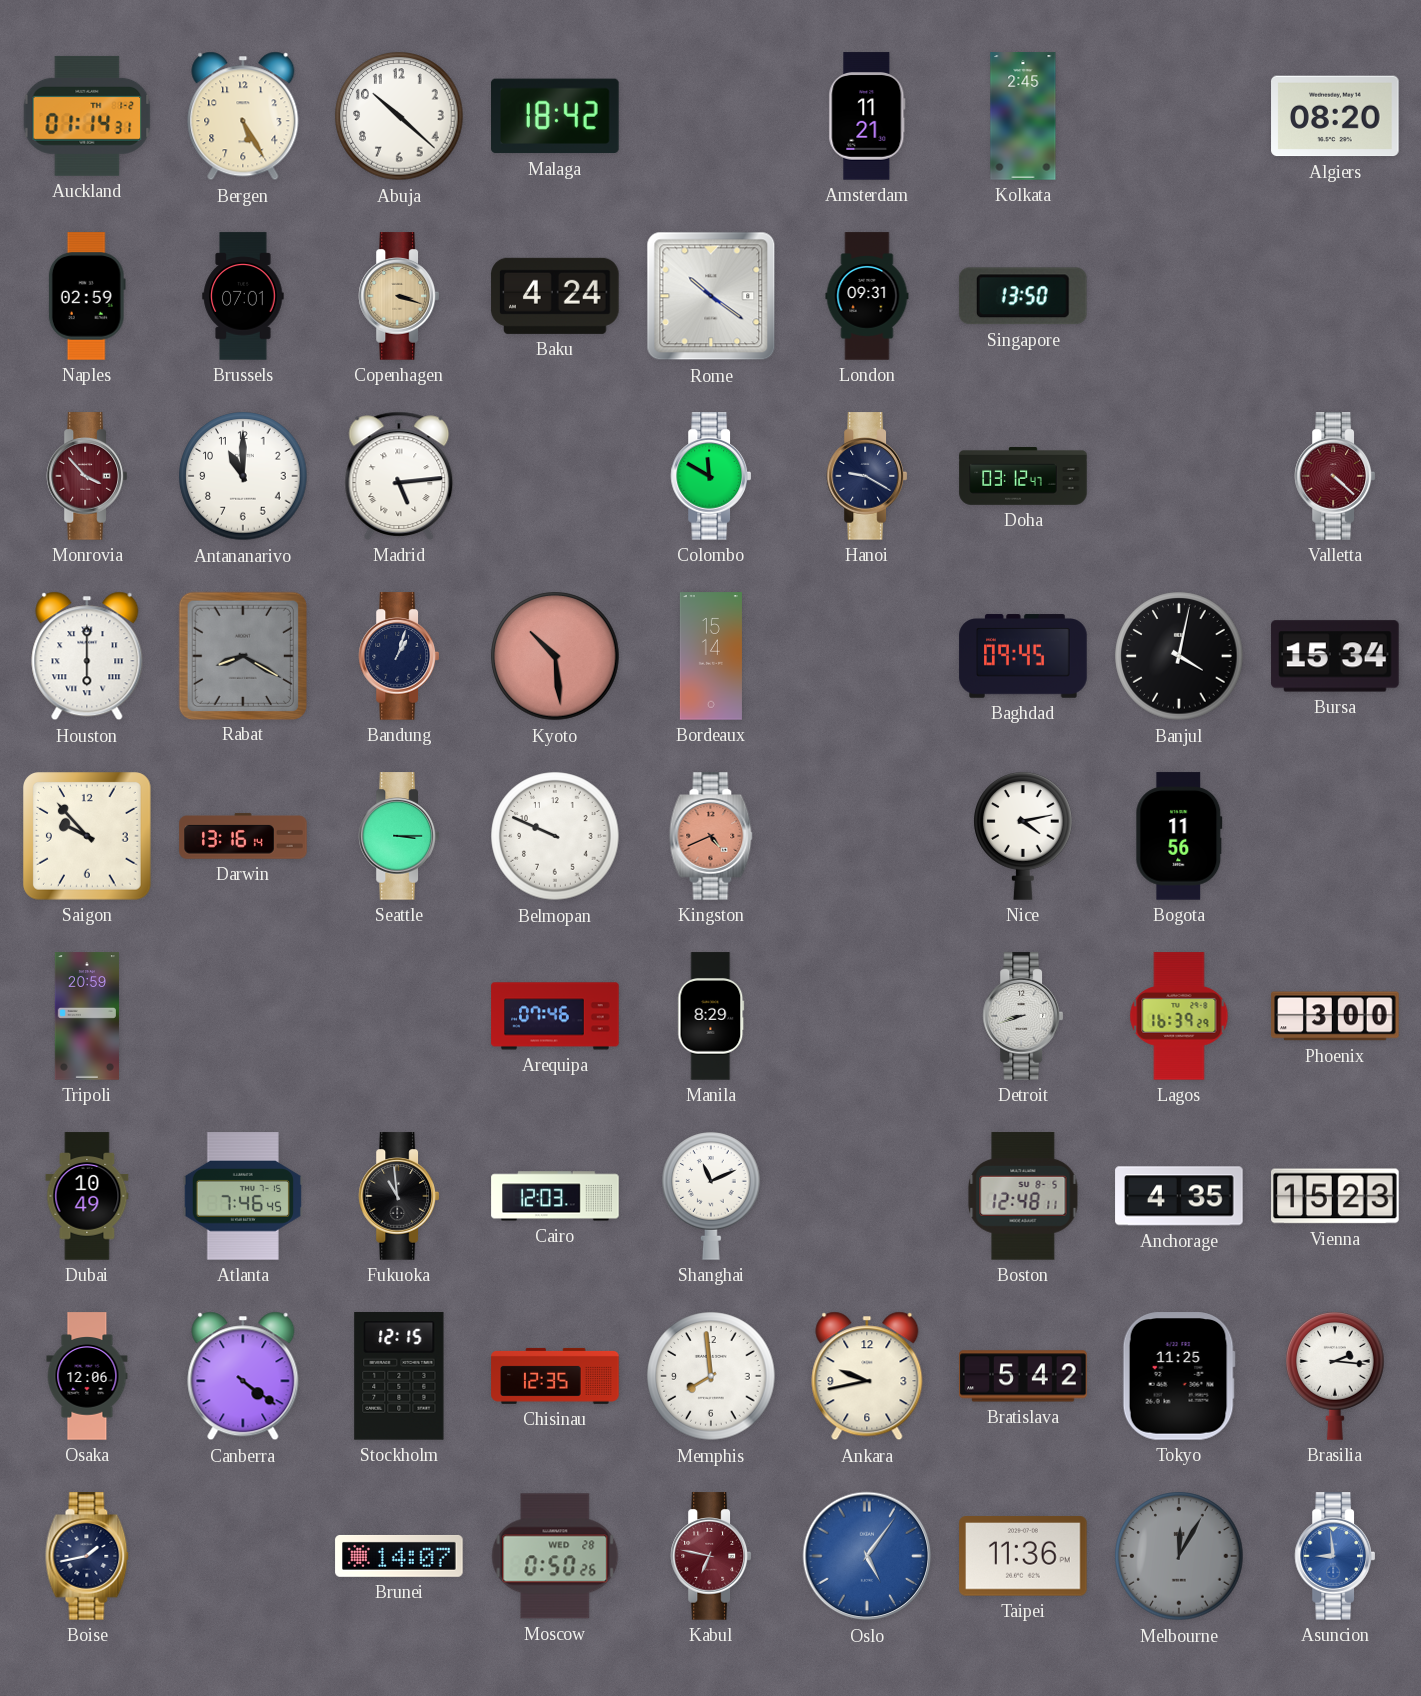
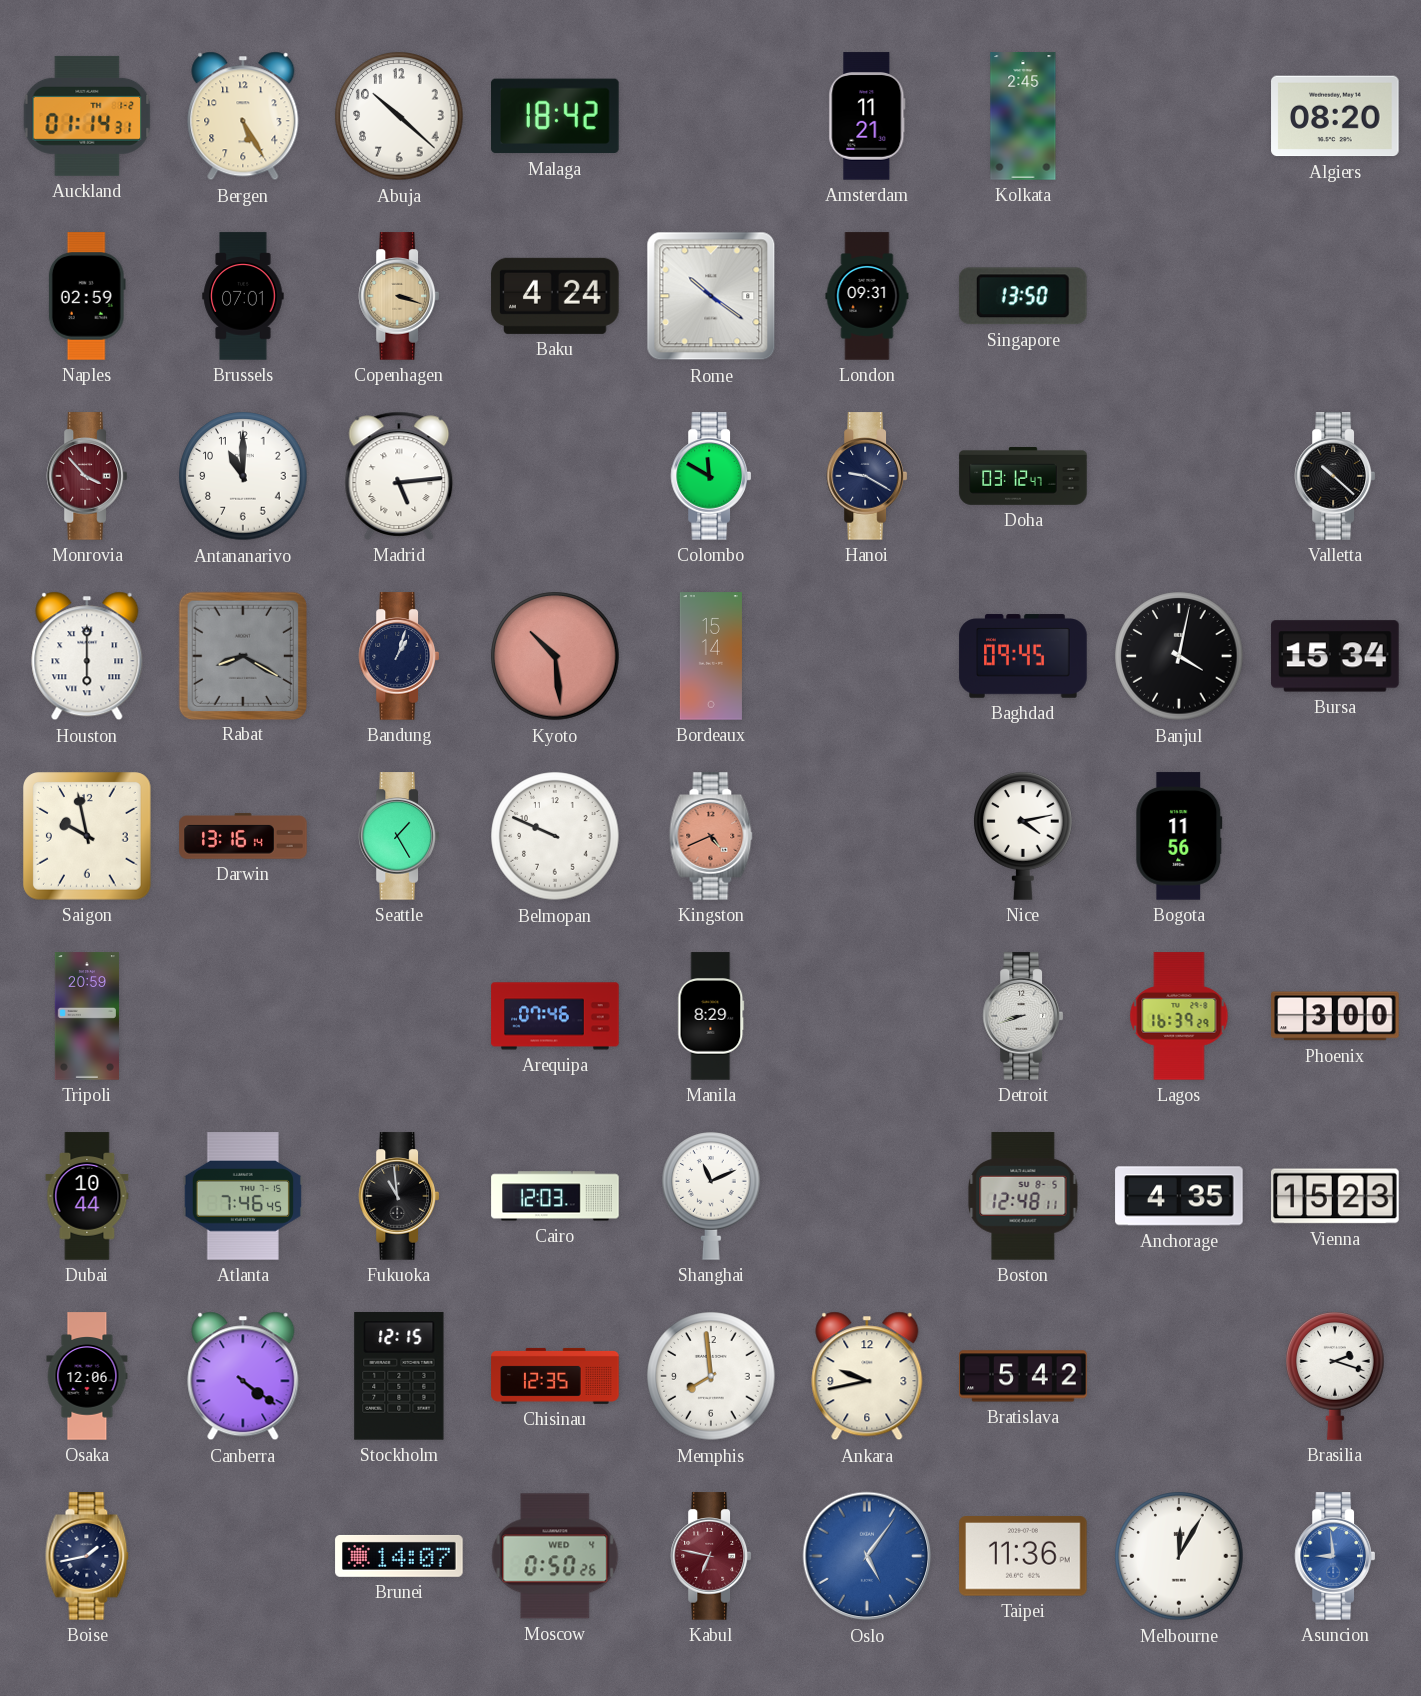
Valletta: 4:22 -> 10:22 (1334, 476)
Valletta dial: burgundy -> black (1334, 476)
Saigon: 9:53 -> 9:58 (88, 837)
Seattle: 3:15 -> 1:25 (398, 836)
Dubai: 10:49 -> 10:44 (87, 1196)
Tokyo: 11:25 -> none (1179, 1376)
Brasilia: 2:16 -> 2:18 (1335, 1376)
Moscow date: WED 28 -> WED 4 (555, 1556)
Melbourne dial: grey -> white (1179, 1556)
